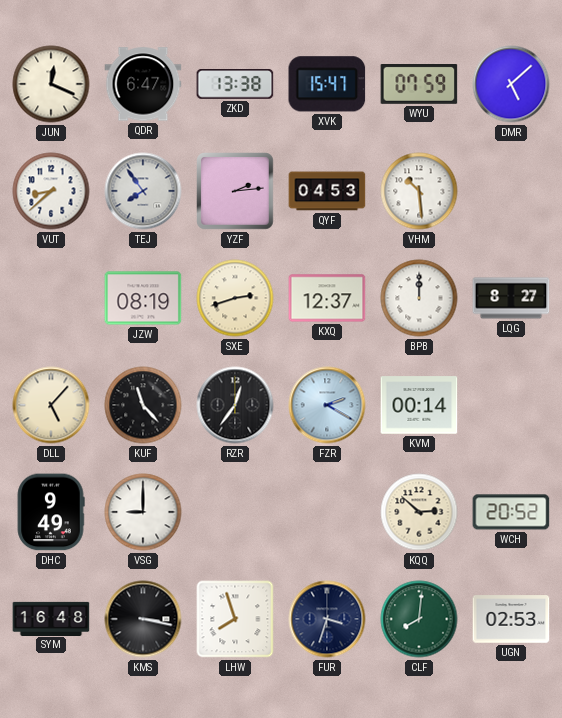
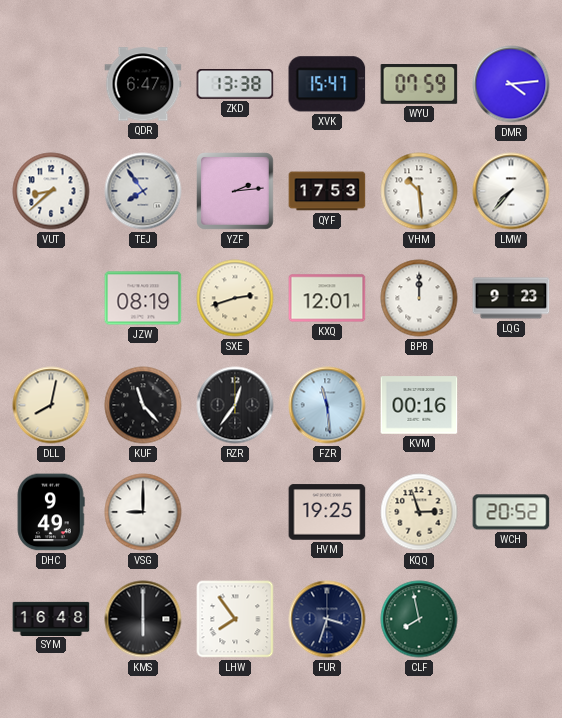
JUN: 12:19 -> none (51, 84)
DMR: 5:08 -> 4:14 (511, 84)
QYF: 04:53 -> 17:53 (327, 191)
LMW: none -> 7:37 (511, 191)
KXQ: 12:37 -> 12:01 (327, 298)
LQG: 8:27 -> 9:23 (511, 298)
DLL: 5:07 -> 8:02 (51, 405)
FZR: 2:20 -> 11:29 (327, 405)
KVM: 00:14 -> 00:16 (419, 405)
HVM: none -> 19:25 (327, 512)
KQQ: 2:52 -> 2:57 (419, 512)
KMS: 3:17 -> 6:00 (143, 619)
LHW: 7:57 -> 7:54 (235, 619)
CLF: 8:01 -> 7:58 (419, 619)
UGN: 02:53 -> none (511, 619)
